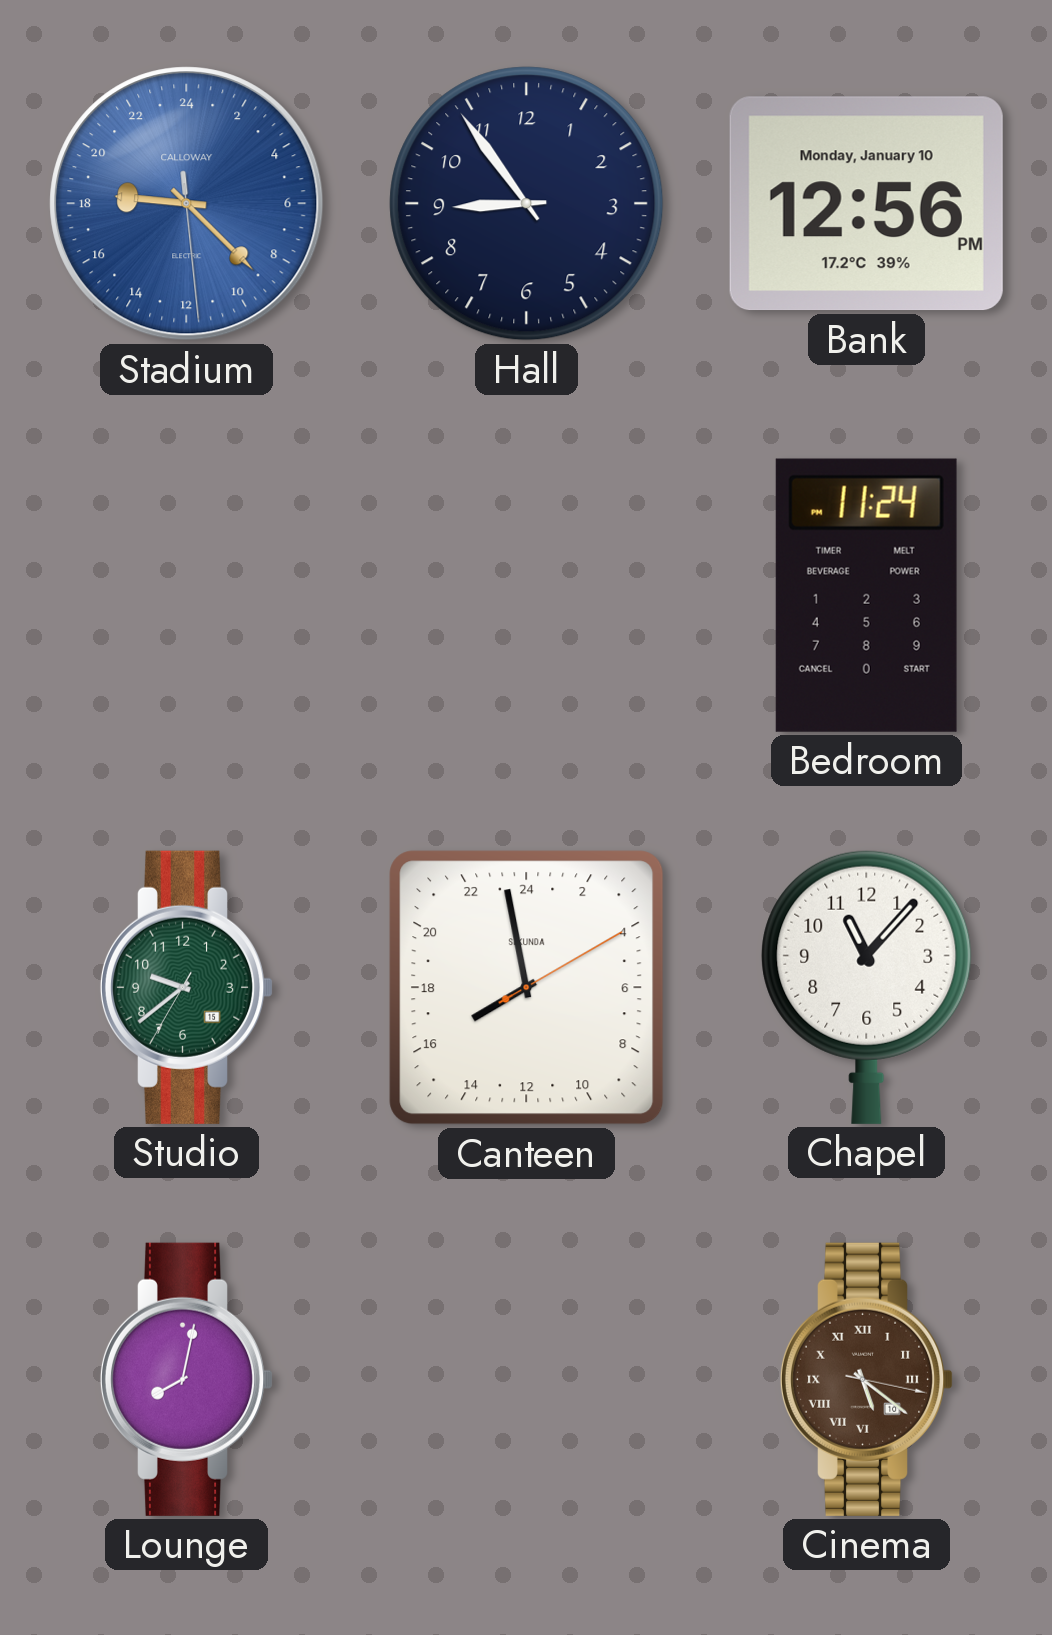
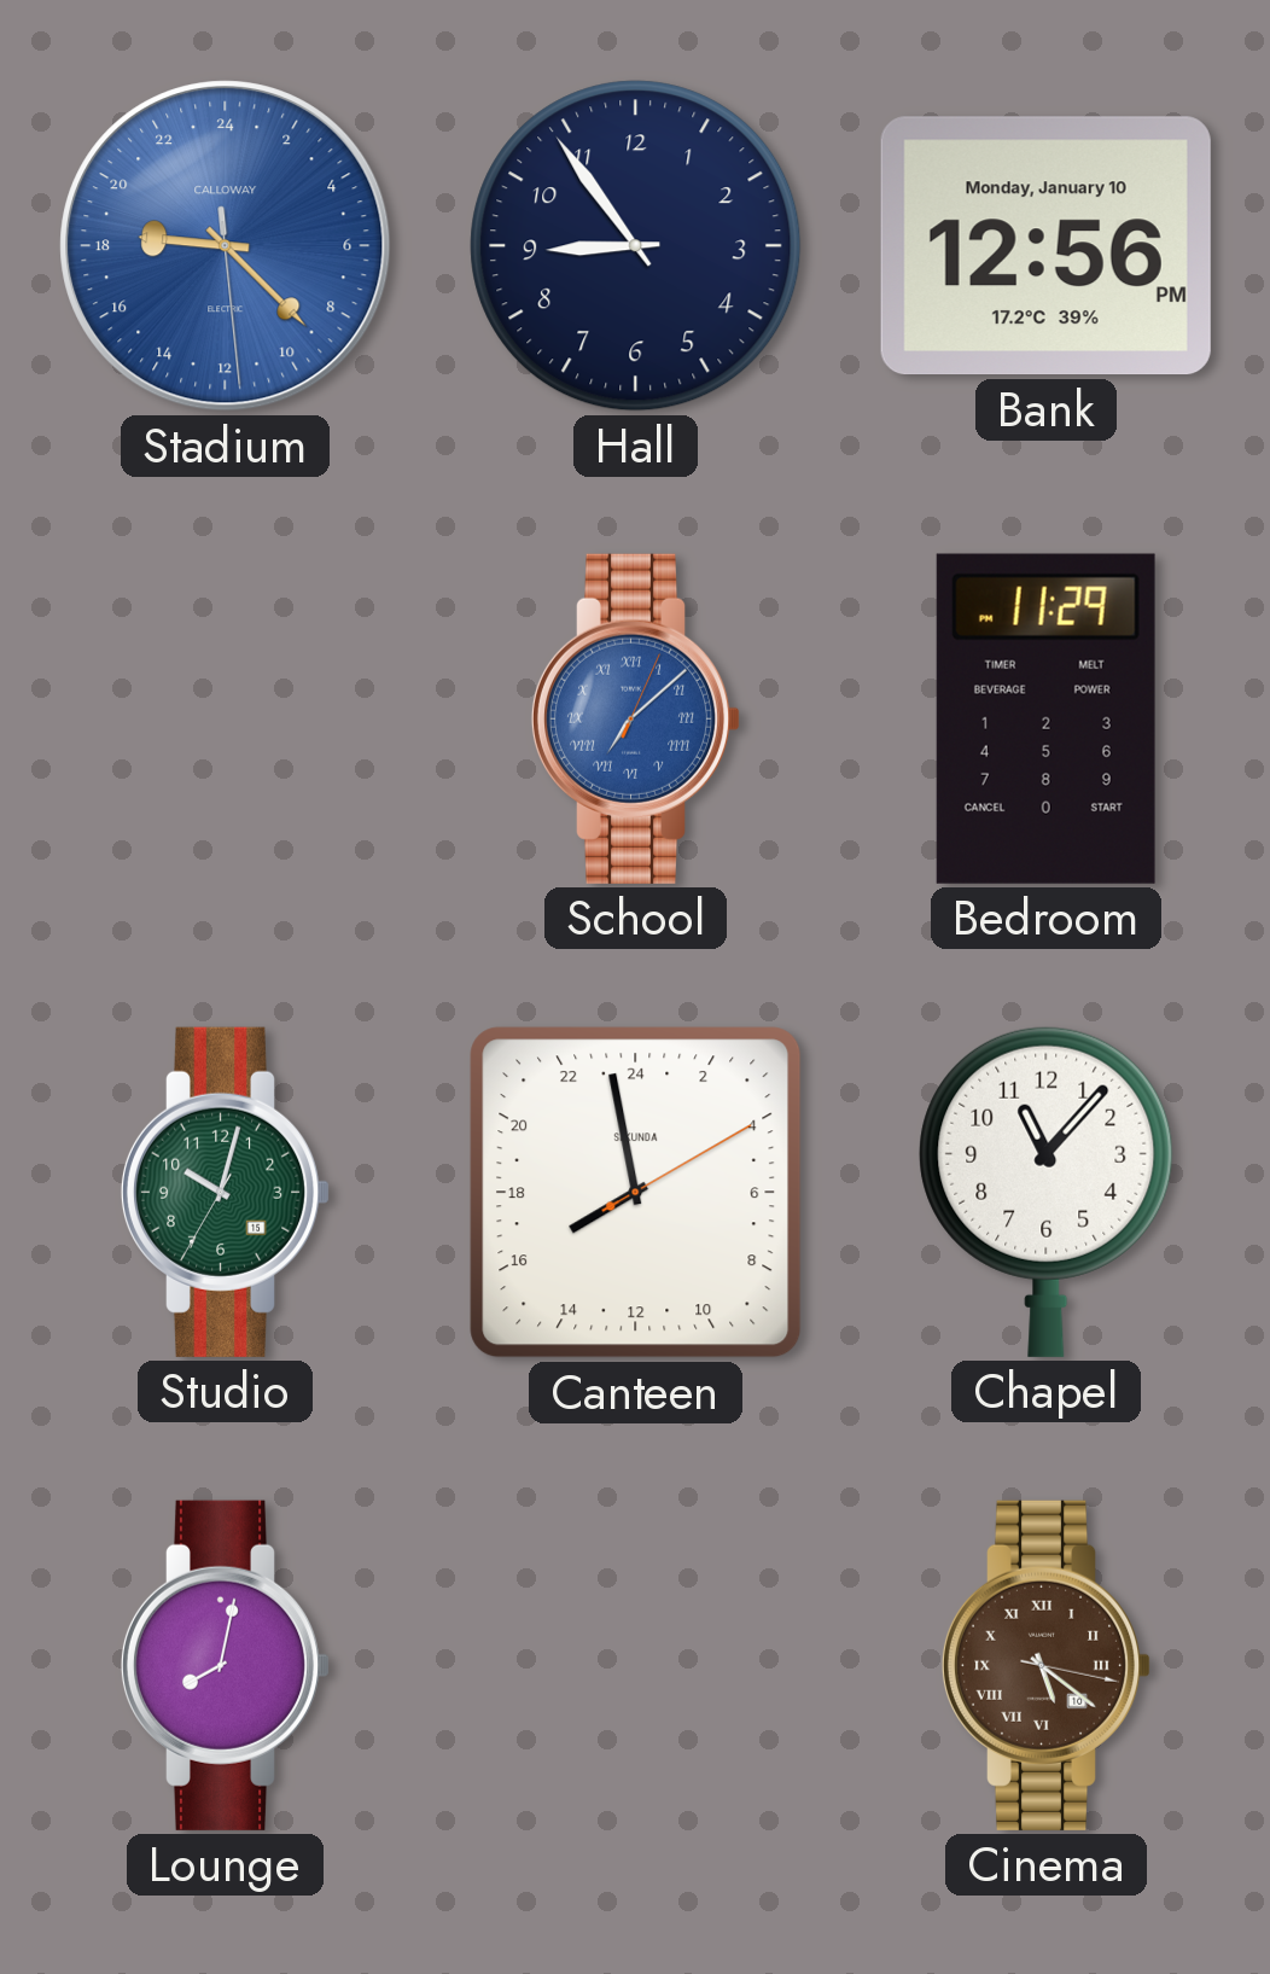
School: none -> 7:08 (636, 718)
Bedroom: 11:24 -> 11:29 (1045, 718)
Studio: 9:38 -> 10:02 (226, 1192)
